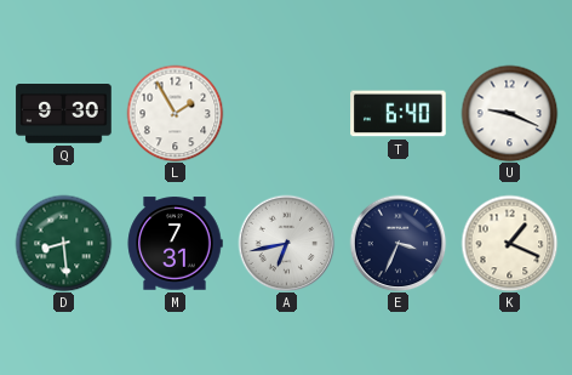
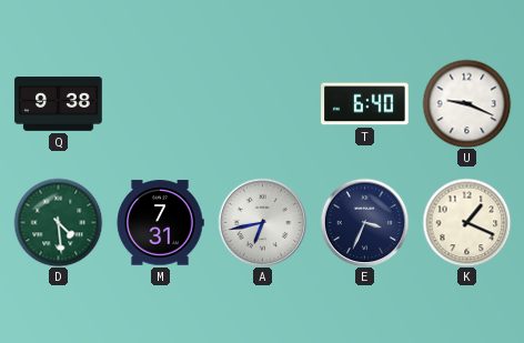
Q: 9:30 -> 9:38 (59, 104)
L: 1:55 -> none (175, 113)
D: 8:29 -> 4:29 (58, 222)
